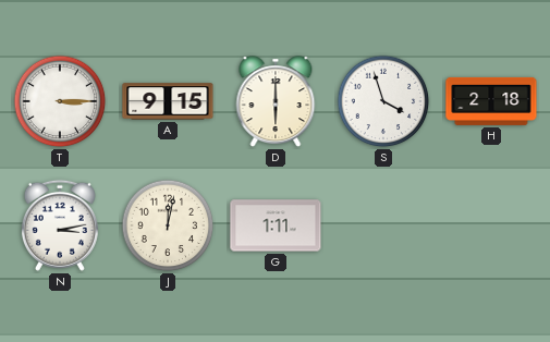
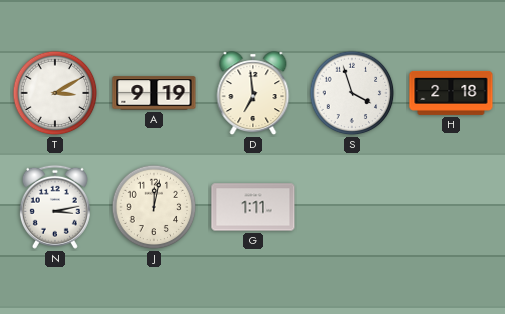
T: 3:15 -> 3:10 (55, 93)
A: 9:15 -> 9:19 (154, 93)
D: 6:00 -> 6:59 (253, 94)
